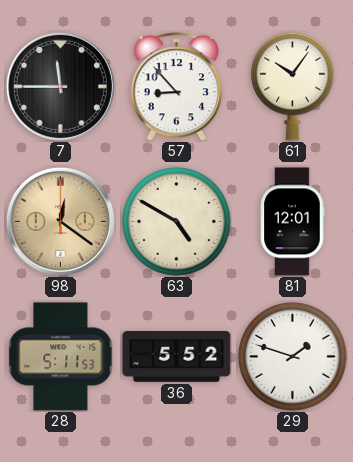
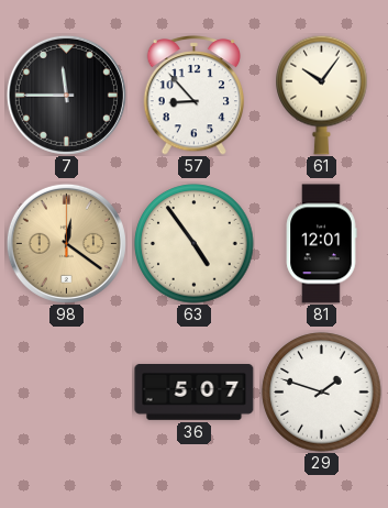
63: 4:50 -> 4:54 (195, 244)
28: 5:11 -> none (61, 357)
36: 5:52 -> 5:07 (195, 393)
